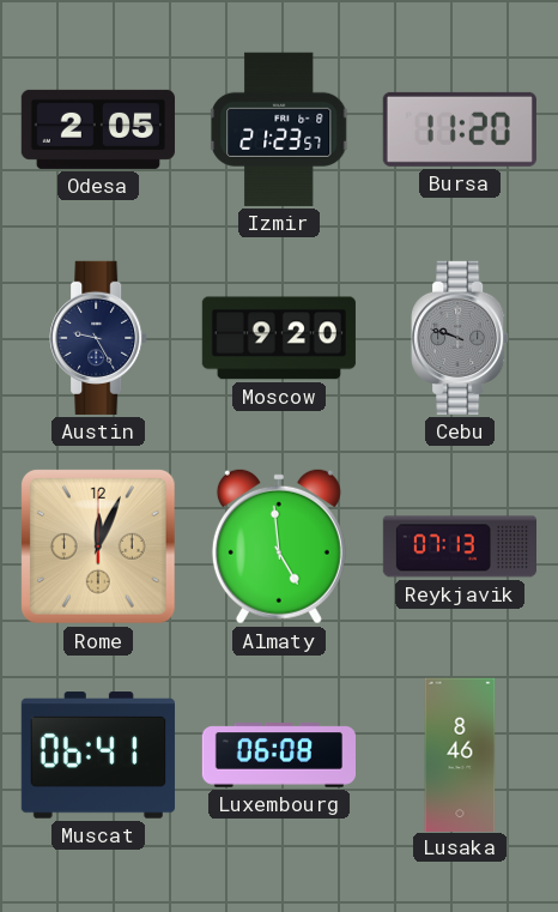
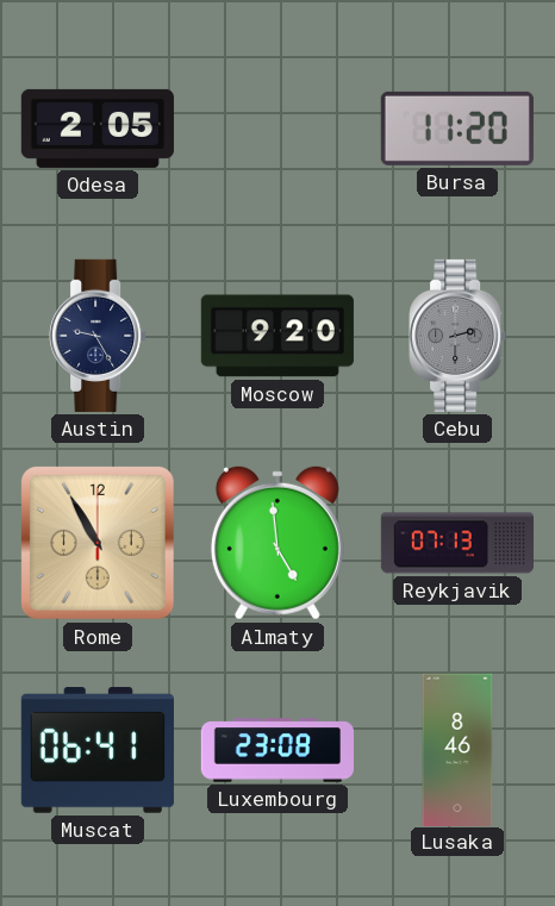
Izmir: 21:23 -> none (280, 129)
Cebu: 9:48 -> 2:30 (457, 336)
Rome: 12:04 -> 10:55 (98, 543)
Luxembourg: 06:08 -> 23:08 (276, 750)
